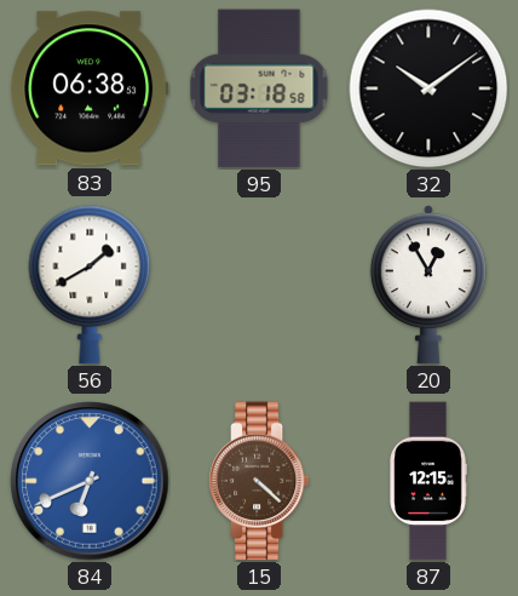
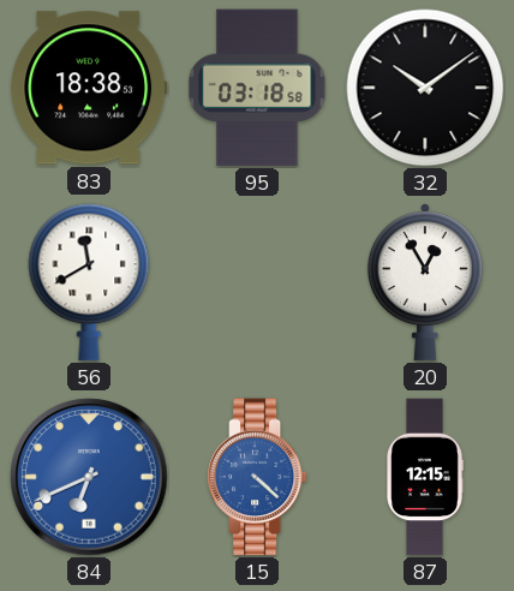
83: 06:38 -> 18:38 (89, 88)
56: 1:40 -> 11:40 (89, 282)
15 dial: brown -> blue (257, 477)
